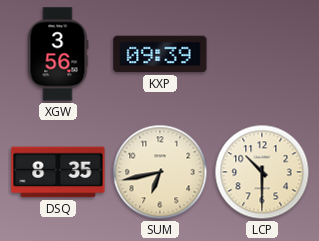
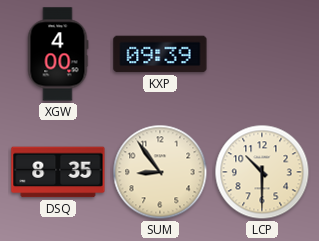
XGW: 3:56 -> 4:00 (58, 54)
SUM: 6:43 -> 8:54 (160, 172)
